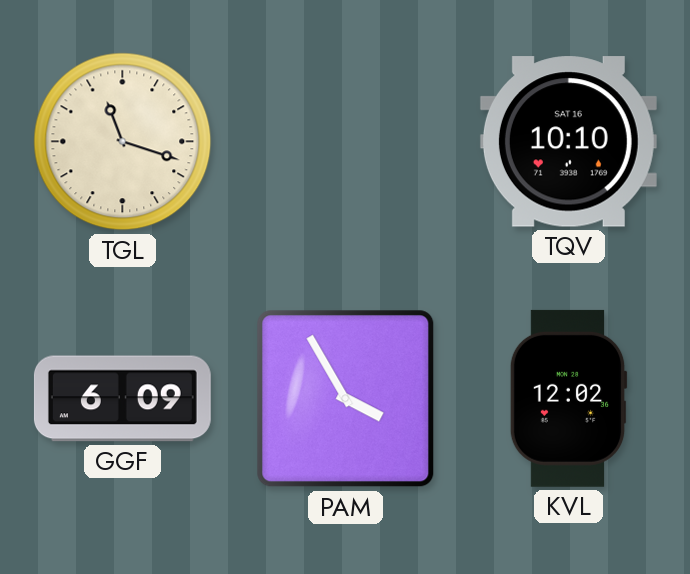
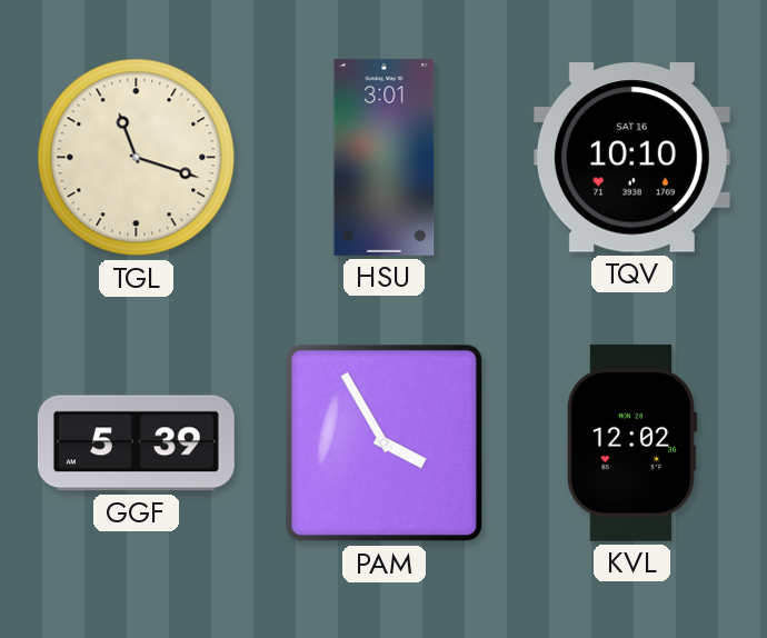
HSU: none -> 3:01 (385, 157)
GGF: 6:09 -> 5:39 (136, 443)
